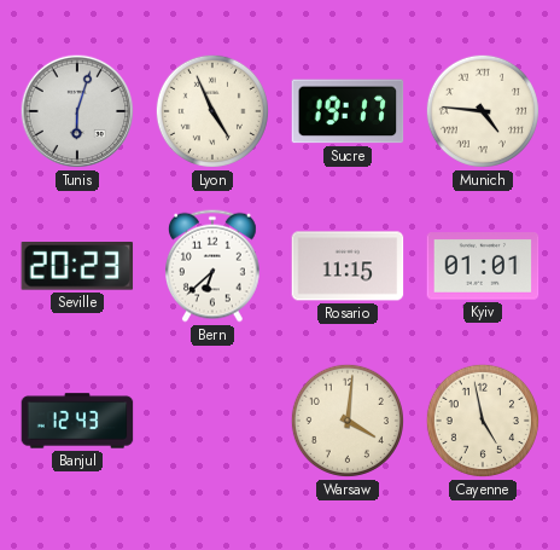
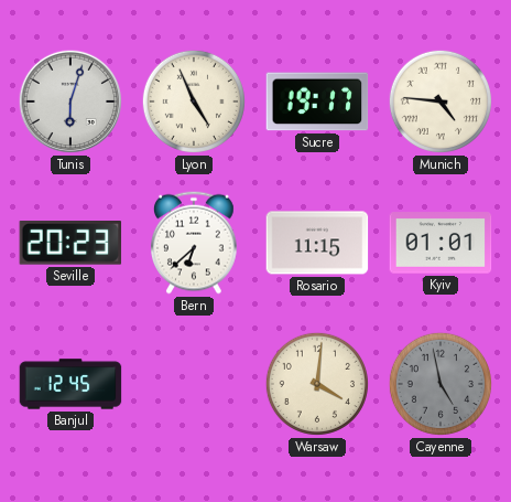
Banjul: 12:43 -> 12:45 (70, 384)
Cayenne dial: cream -> grey (441, 384)
